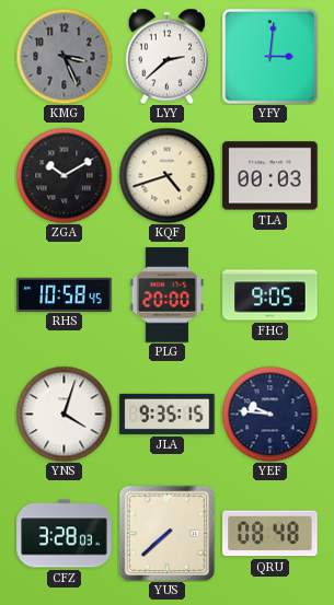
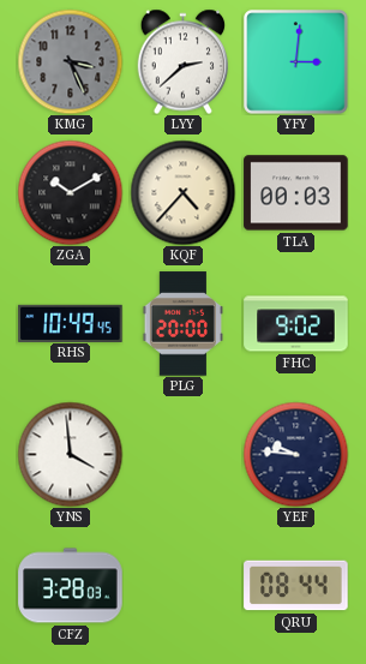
KQF: 4:42 -> 4:37 (182, 192)
RHS: 10:58 -> 10:49 (71, 323)
FHC: 9:05 -> 9:02 (296, 324)
YNS: 4:03 -> 3:59 (70, 454)
JLA: 9:35 -> none (168, 414)
YUS: 7:38 -> none (166, 533)
QRU: 08:48 -> 08:44 (296, 586)
